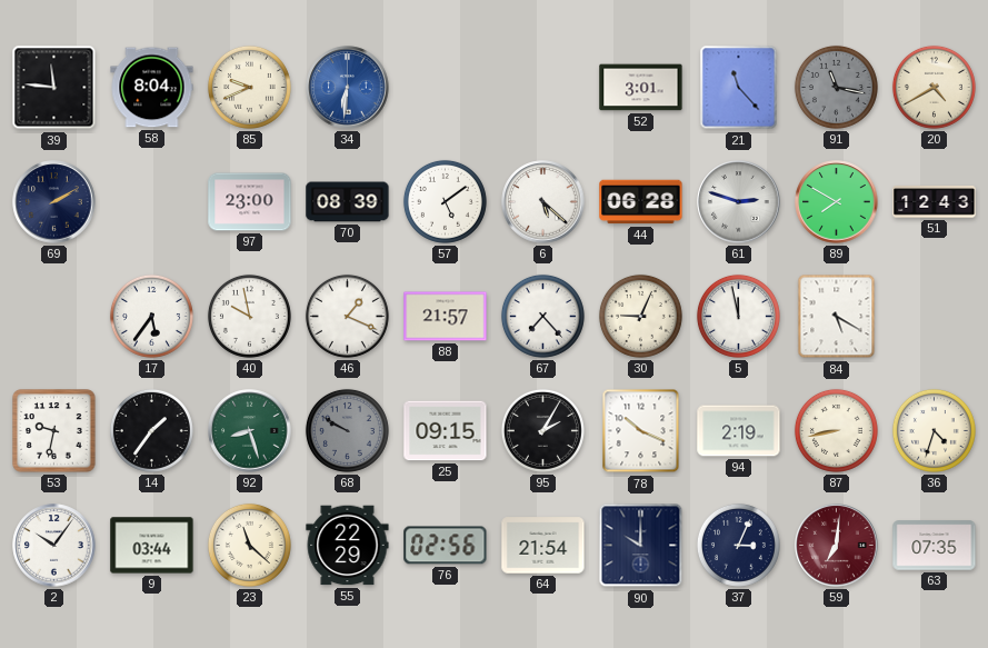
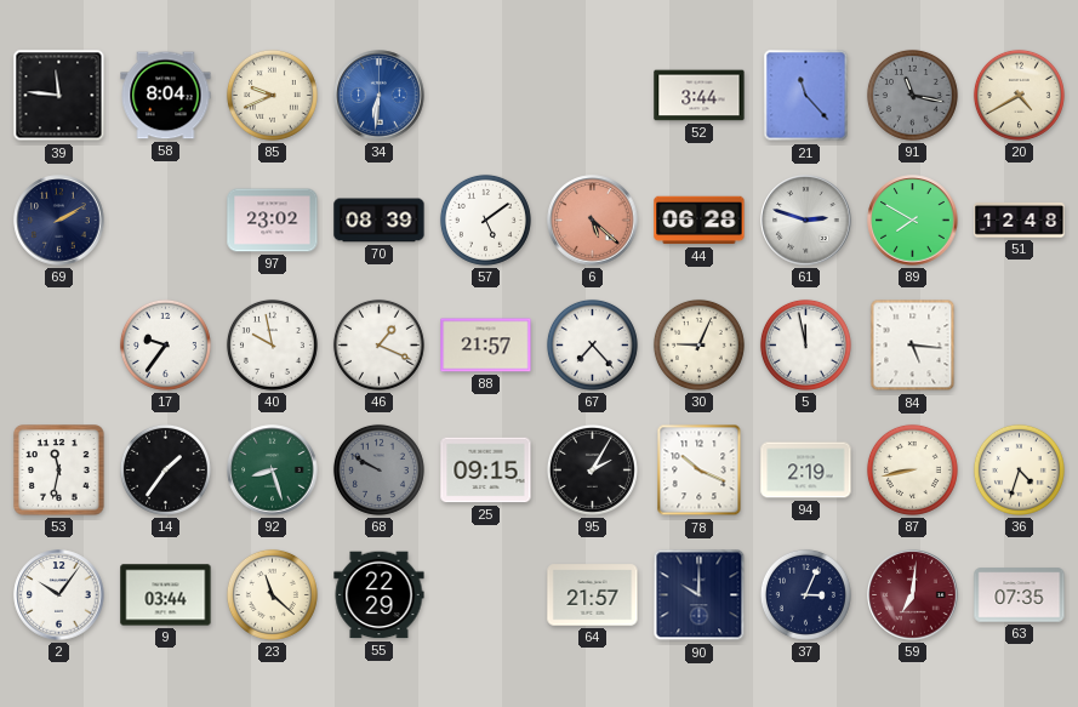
52: 3:01 -> 3:44 (700, 96)
97: 23:00 -> 23:02 (273, 221)
6 dial: white -> salmon (593, 221)
51: 12:43 -> 12:48 (1020, 221)
17: 5:36 -> 9:36 (165, 344)
84: 5:20 -> 5:16 (913, 346)
53: 9:32 -> 11:32 (59, 471)
76: 02:56 -> none (446, 546)
64: 21:54 -> 21:57 (593, 595)
